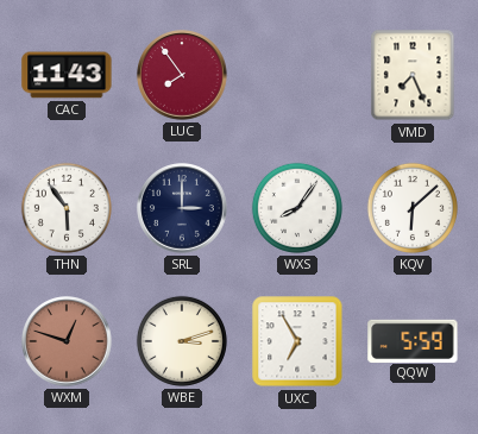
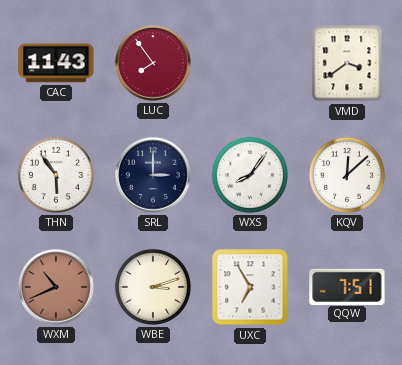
VMD: 7:26 -> 3:39 (347, 63)
KQV: 6:08 -> 12:08 (347, 175)
WXM: 12:48 -> 10:41 (56, 287)
QQW: 5:59 -> 7:51 (347, 286)
